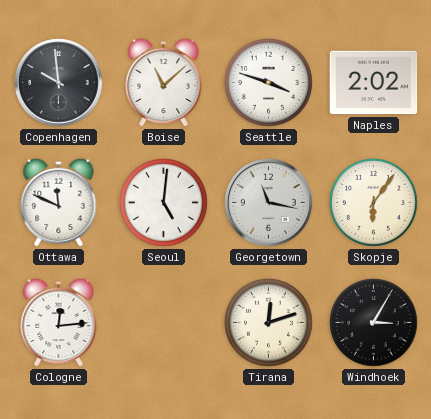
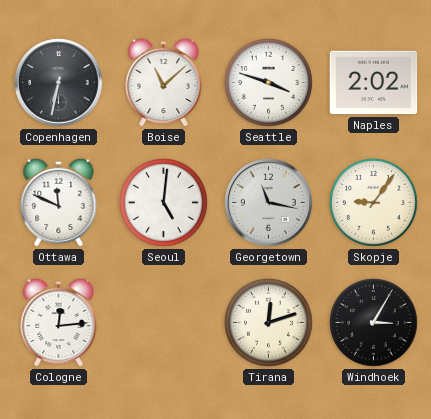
Copenhagen: 9:59 -> 6:32 (59, 83)
Skopje: 6:06 -> 9:06 (374, 203)
